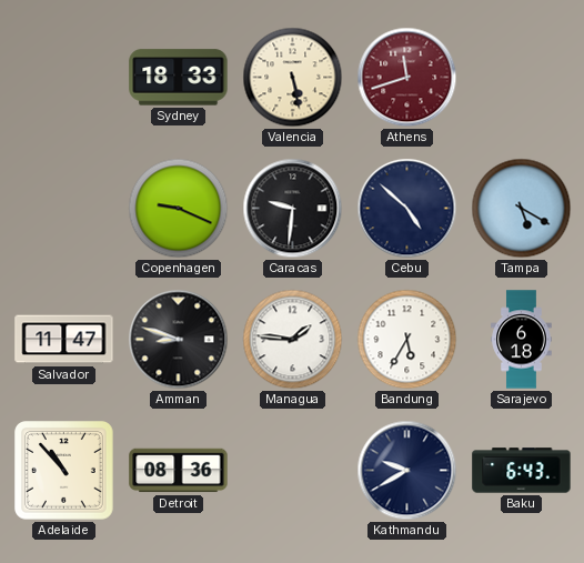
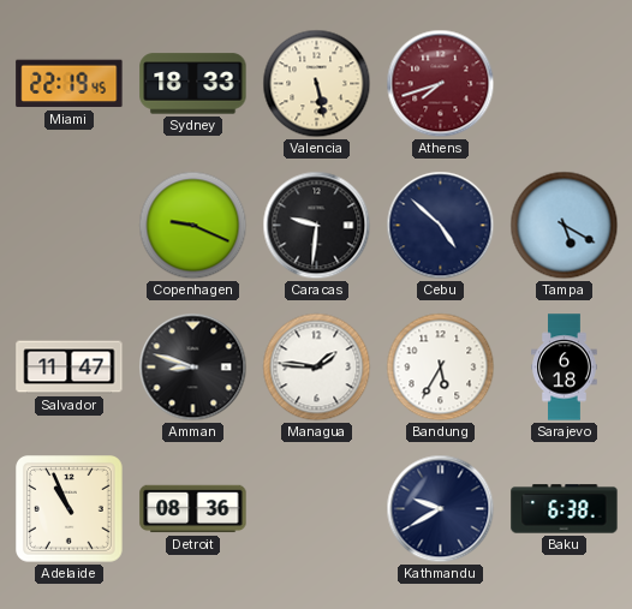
Miami: none -> 22:19 (70, 84)
Athens: 11:42 -> 7:42 (441, 84)
Adelaide: 10:53 -> 10:56 (70, 509)
Baku: 6:43 -> 6:38 (565, 509)
